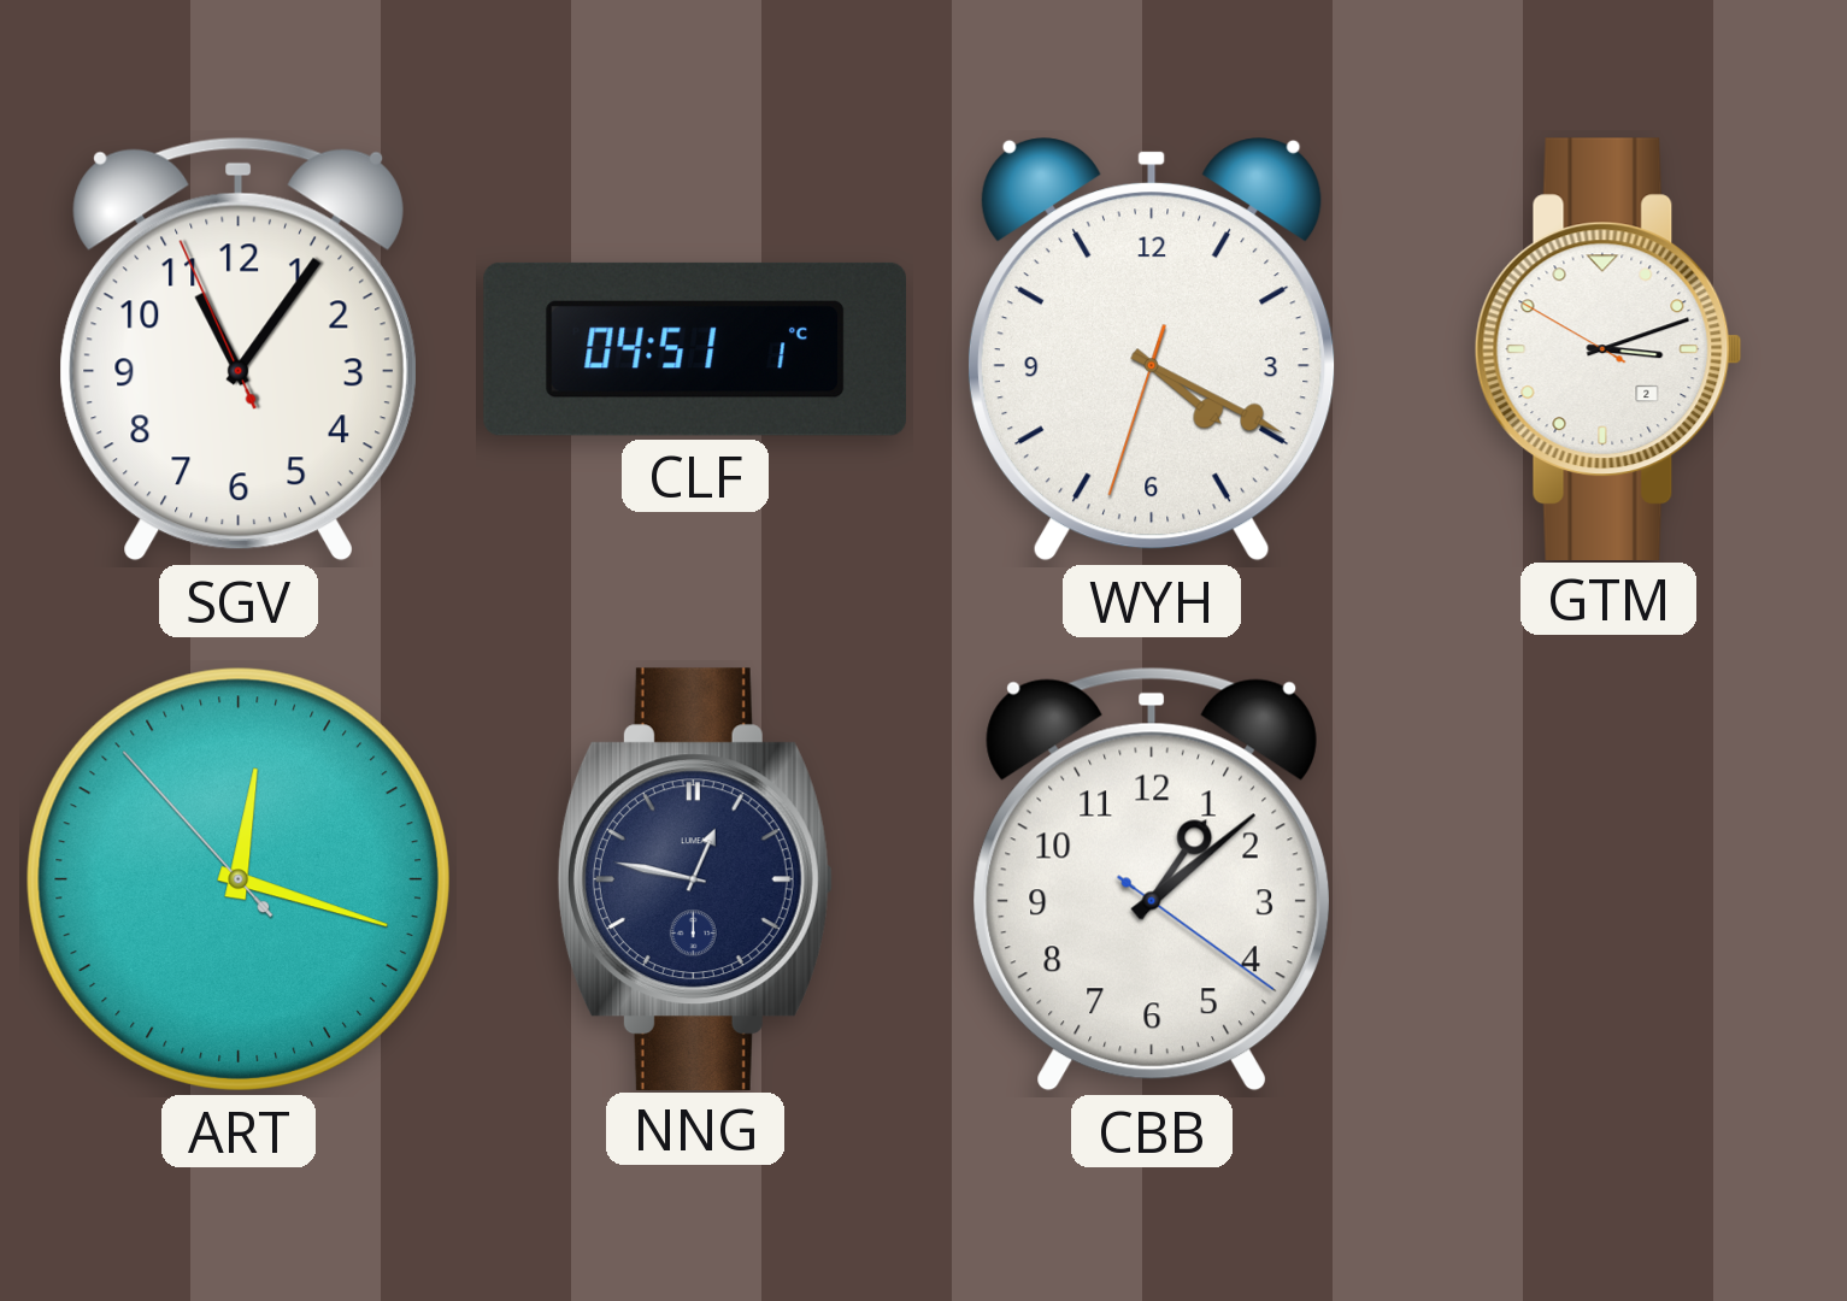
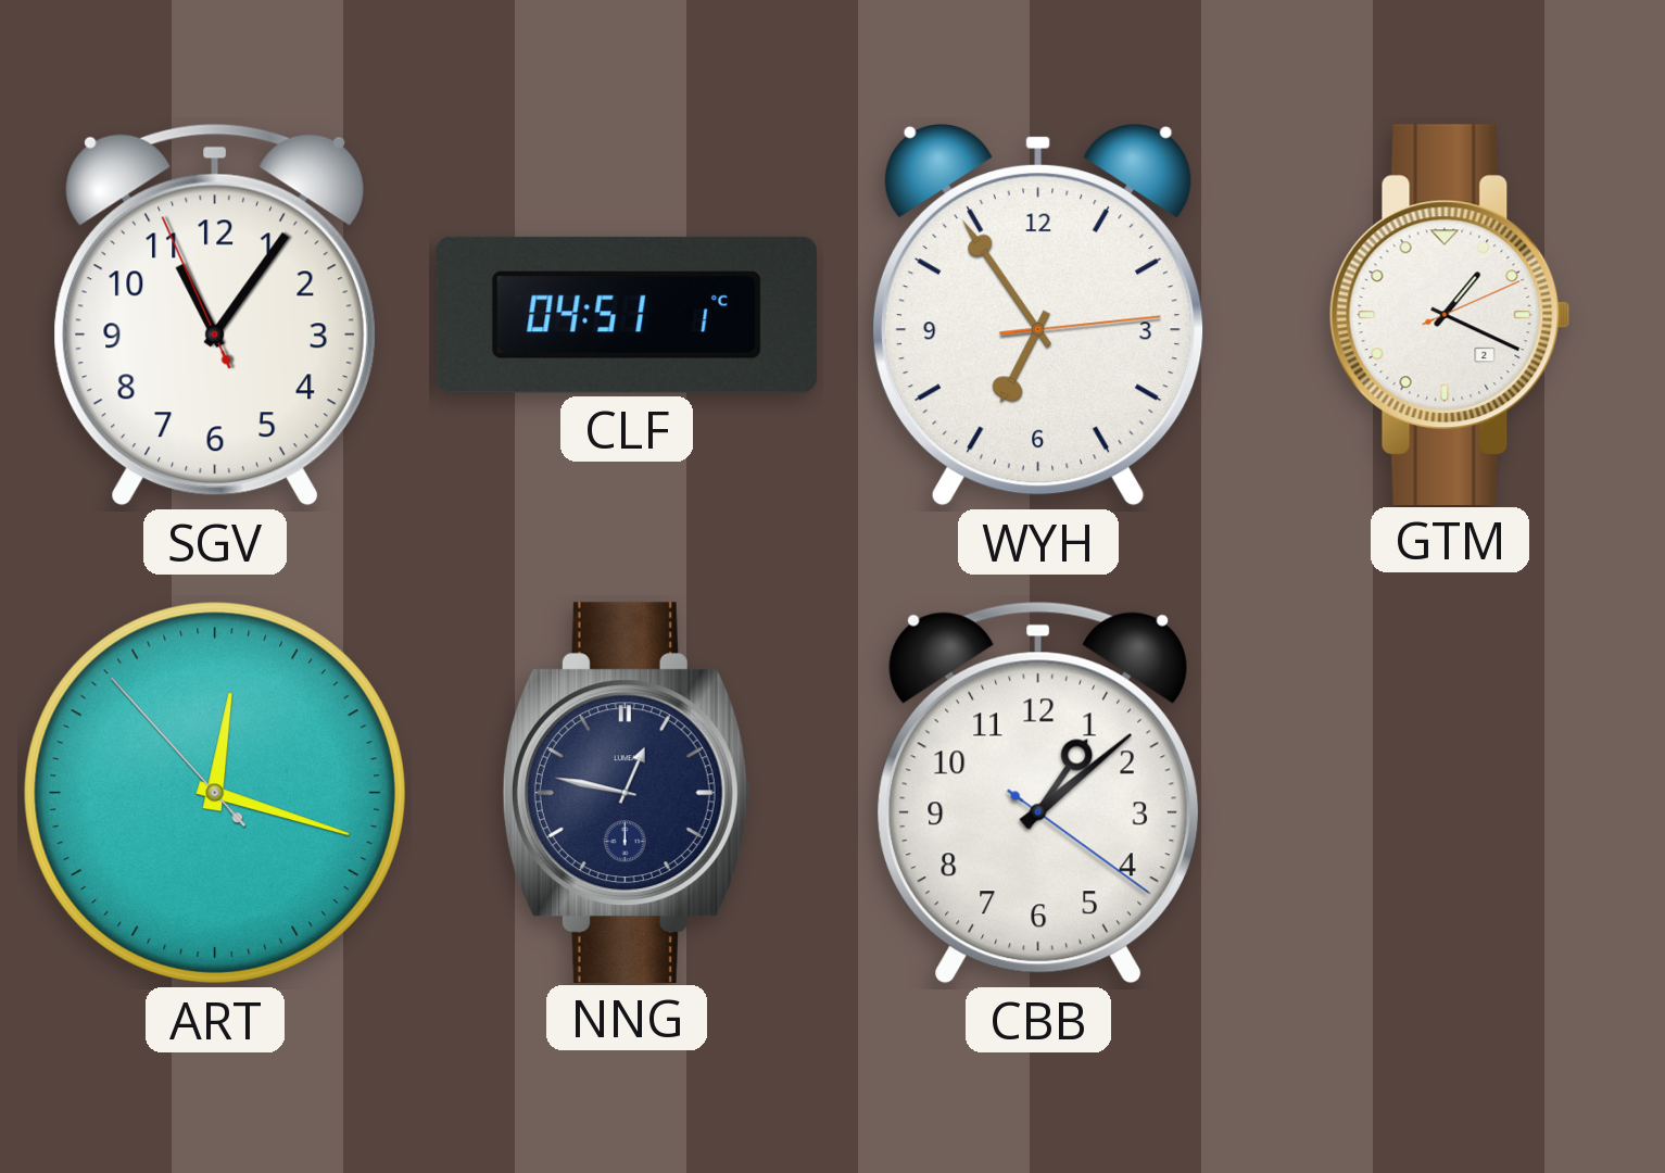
WYH: 4:19 -> 6:54 (1038, 315)
GTM: 3:11 -> 1:19 (1450, 314)
